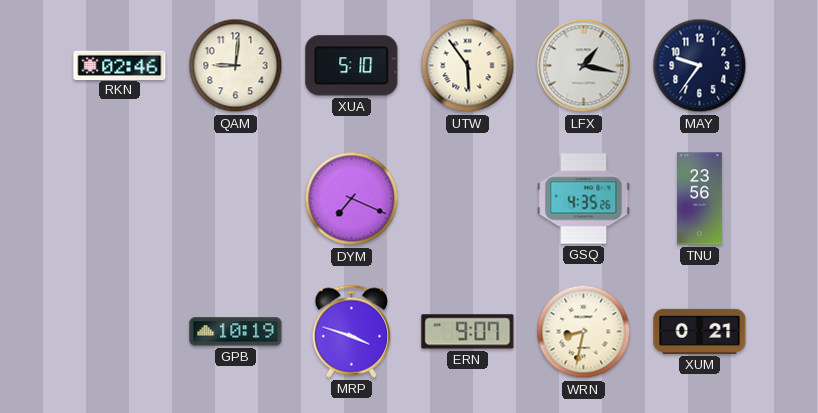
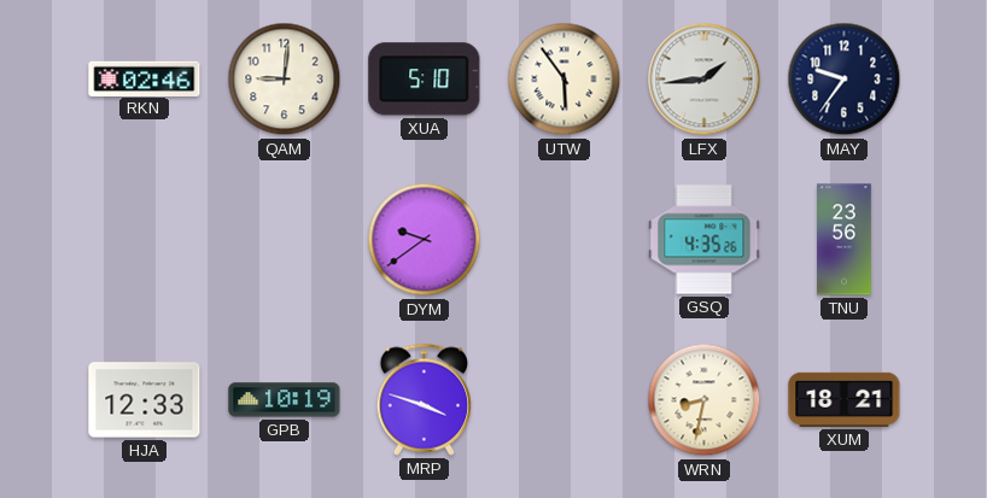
LFX: 1:17 -> 1:44 (705, 80)
DYM: 7:19 -> 9:39 (425, 240)
HJA: none -> 12:33 (145, 400)
ERN: 9:07 -> none (468, 332)
XUM: 0:21 -> 18:21 (845, 399)
